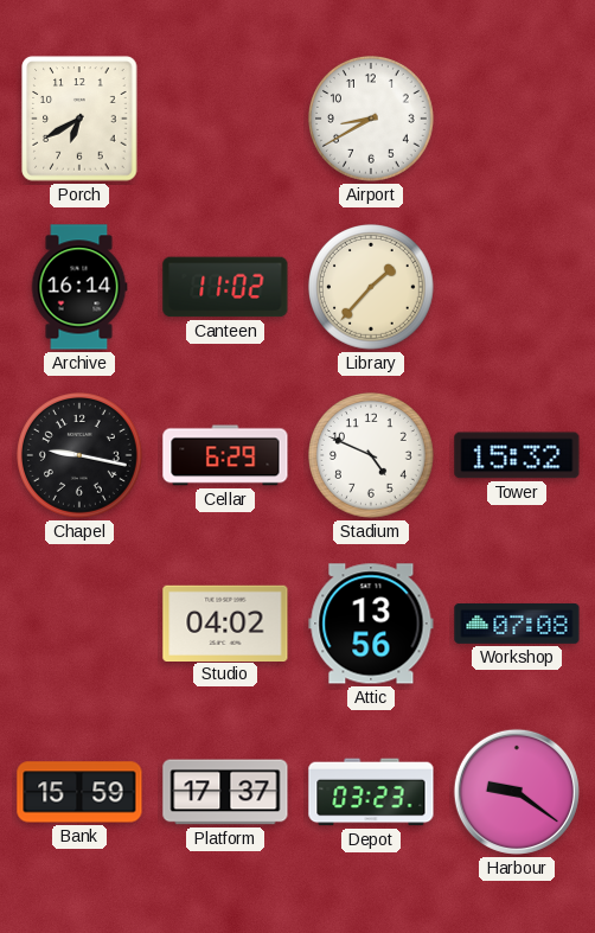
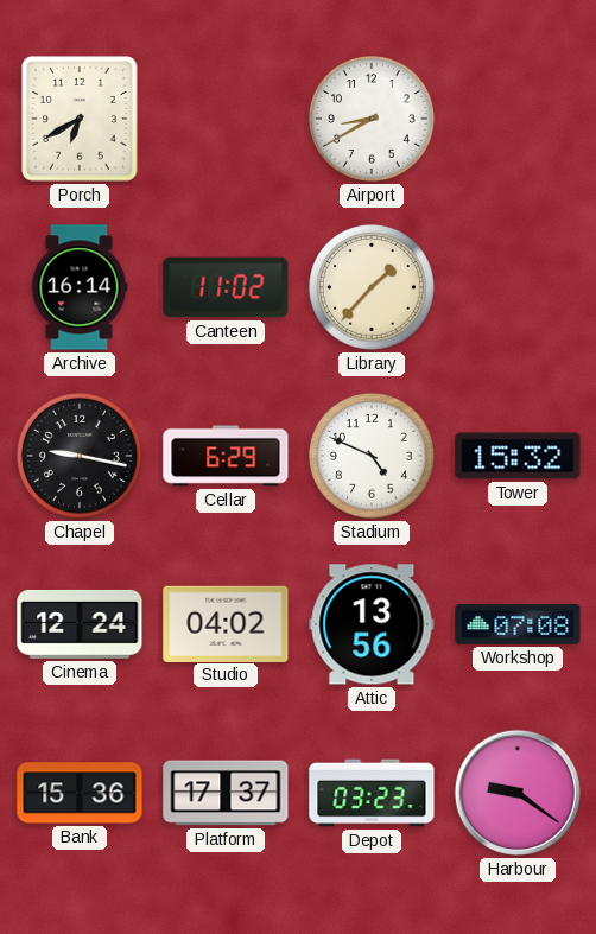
Cinema: none -> 12:24 (80, 624)
Bank: 15:59 -> 15:36 (80, 793)
